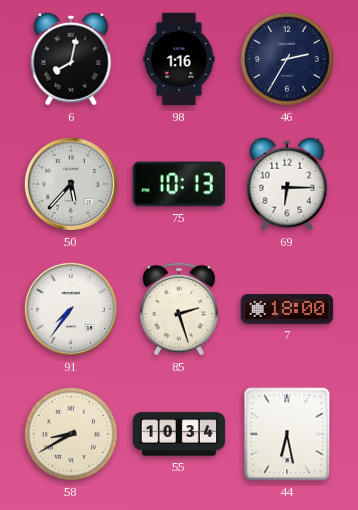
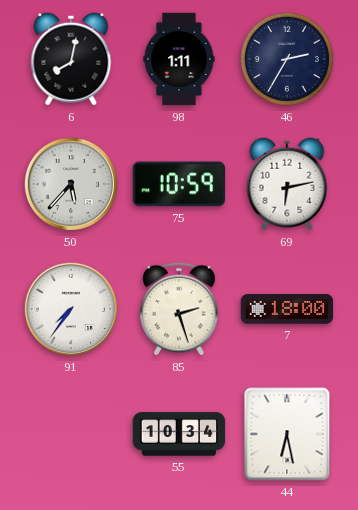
98: 1:16 -> 1:11 (179, 59)
75: 10:13 -> 10:59 (179, 184)
69: 6:15 -> 6:13 (287, 184)
58: 8:40 -> none (71, 434)
